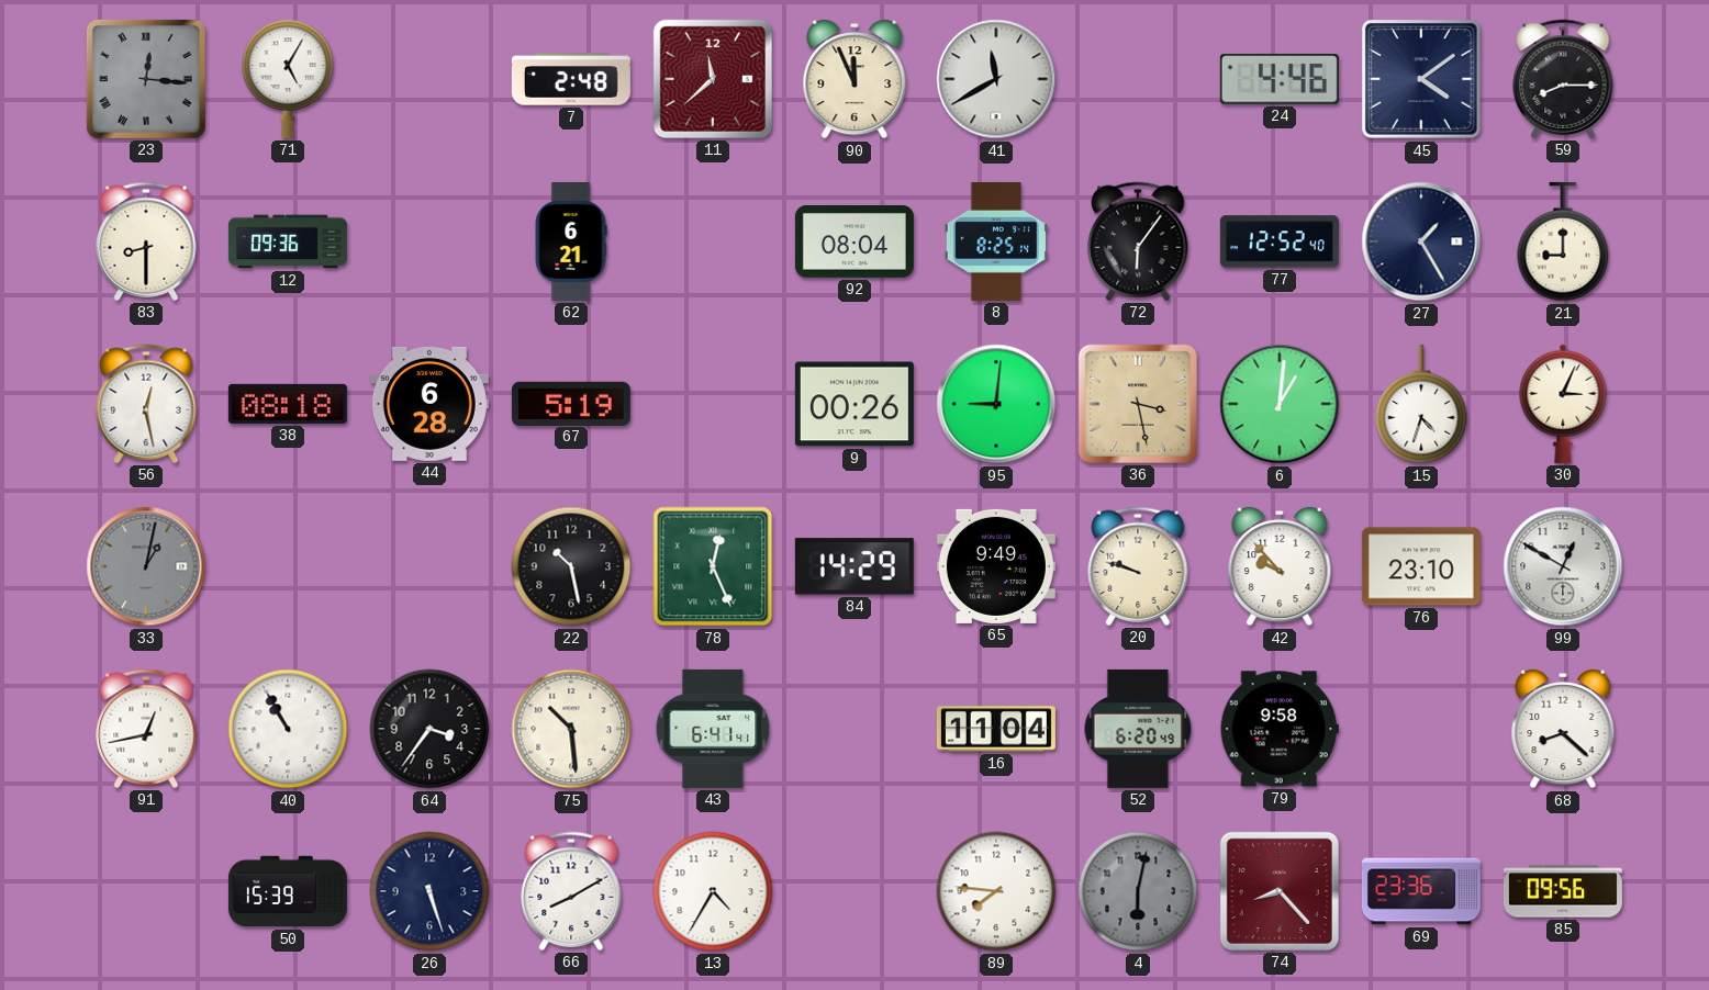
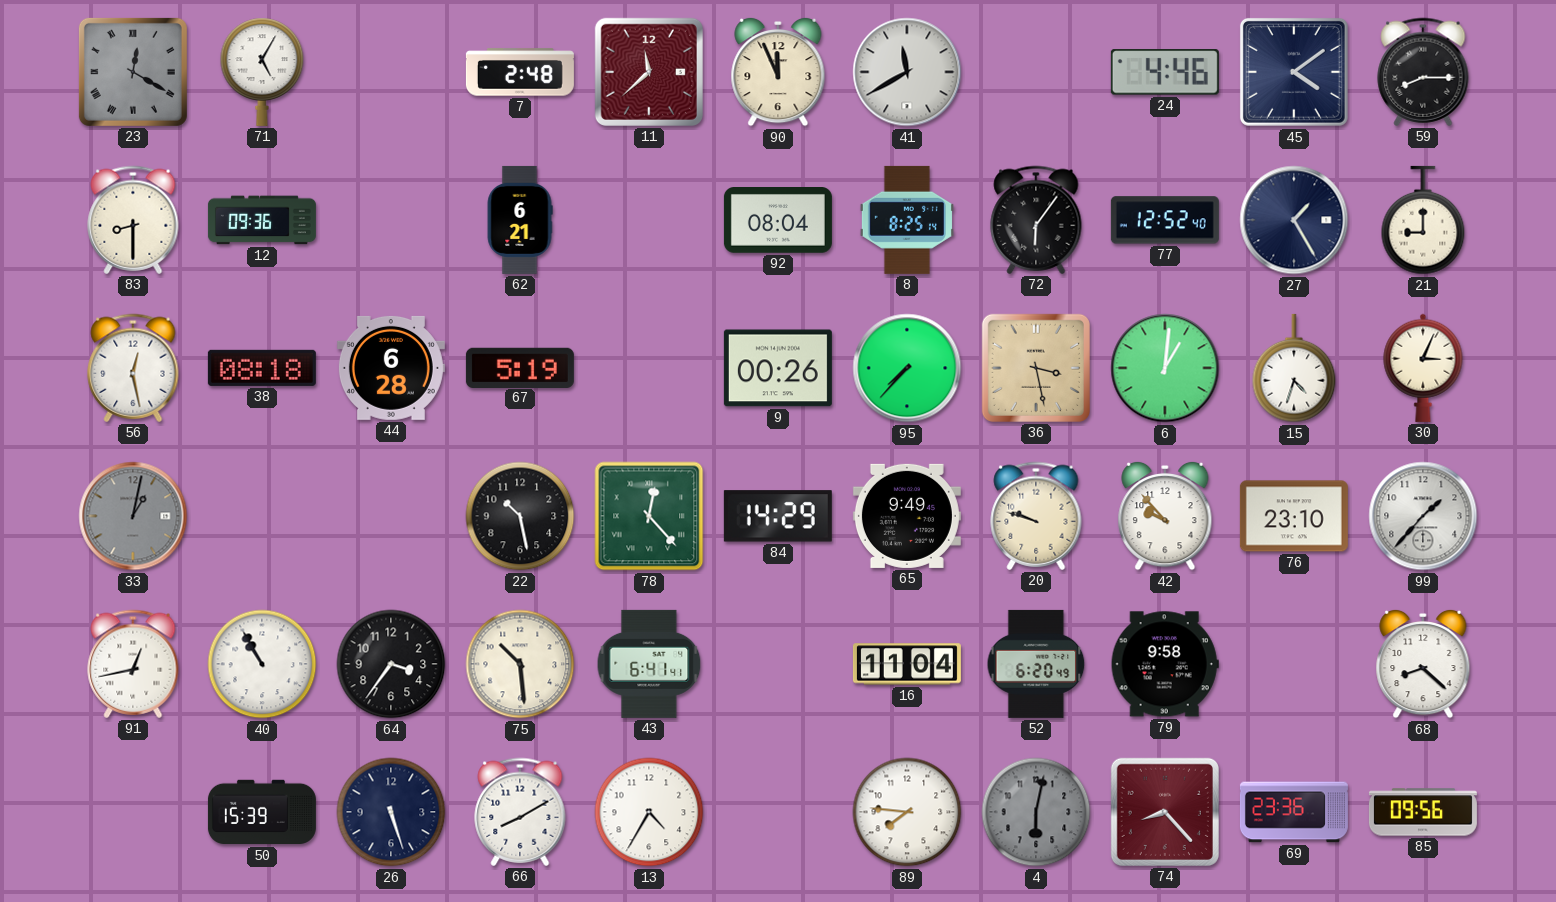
23: 12:16 -> 12:20 (133, 72)
95: 9:01 -> 7:37 (907, 368)
78: 12:26 -> 12:23 (649, 516)
99: 12:50 -> 1:37 (1423, 516)
